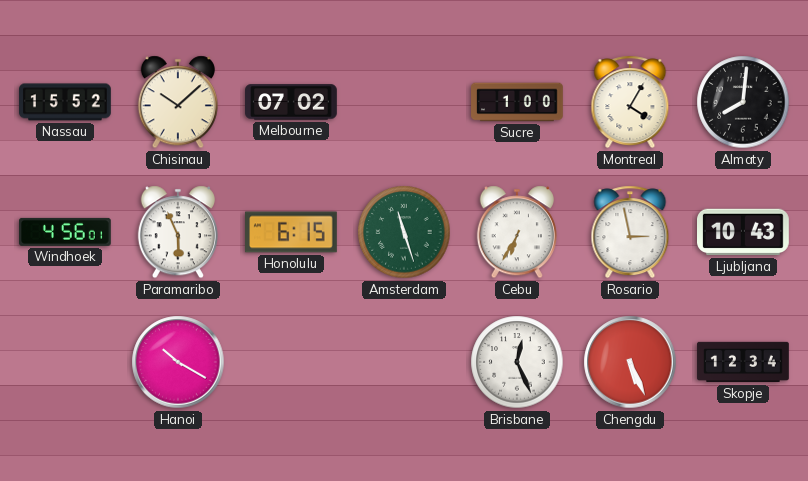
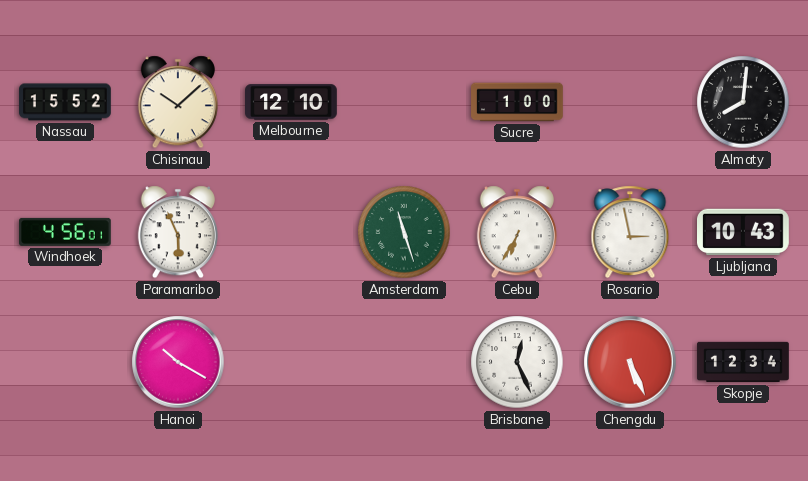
Melbourne: 07:02 -> 12:10 (291, 102)
Montreal: 4:05 -> none (630, 102)
Honolulu: 6:15 -> none (292, 232)
